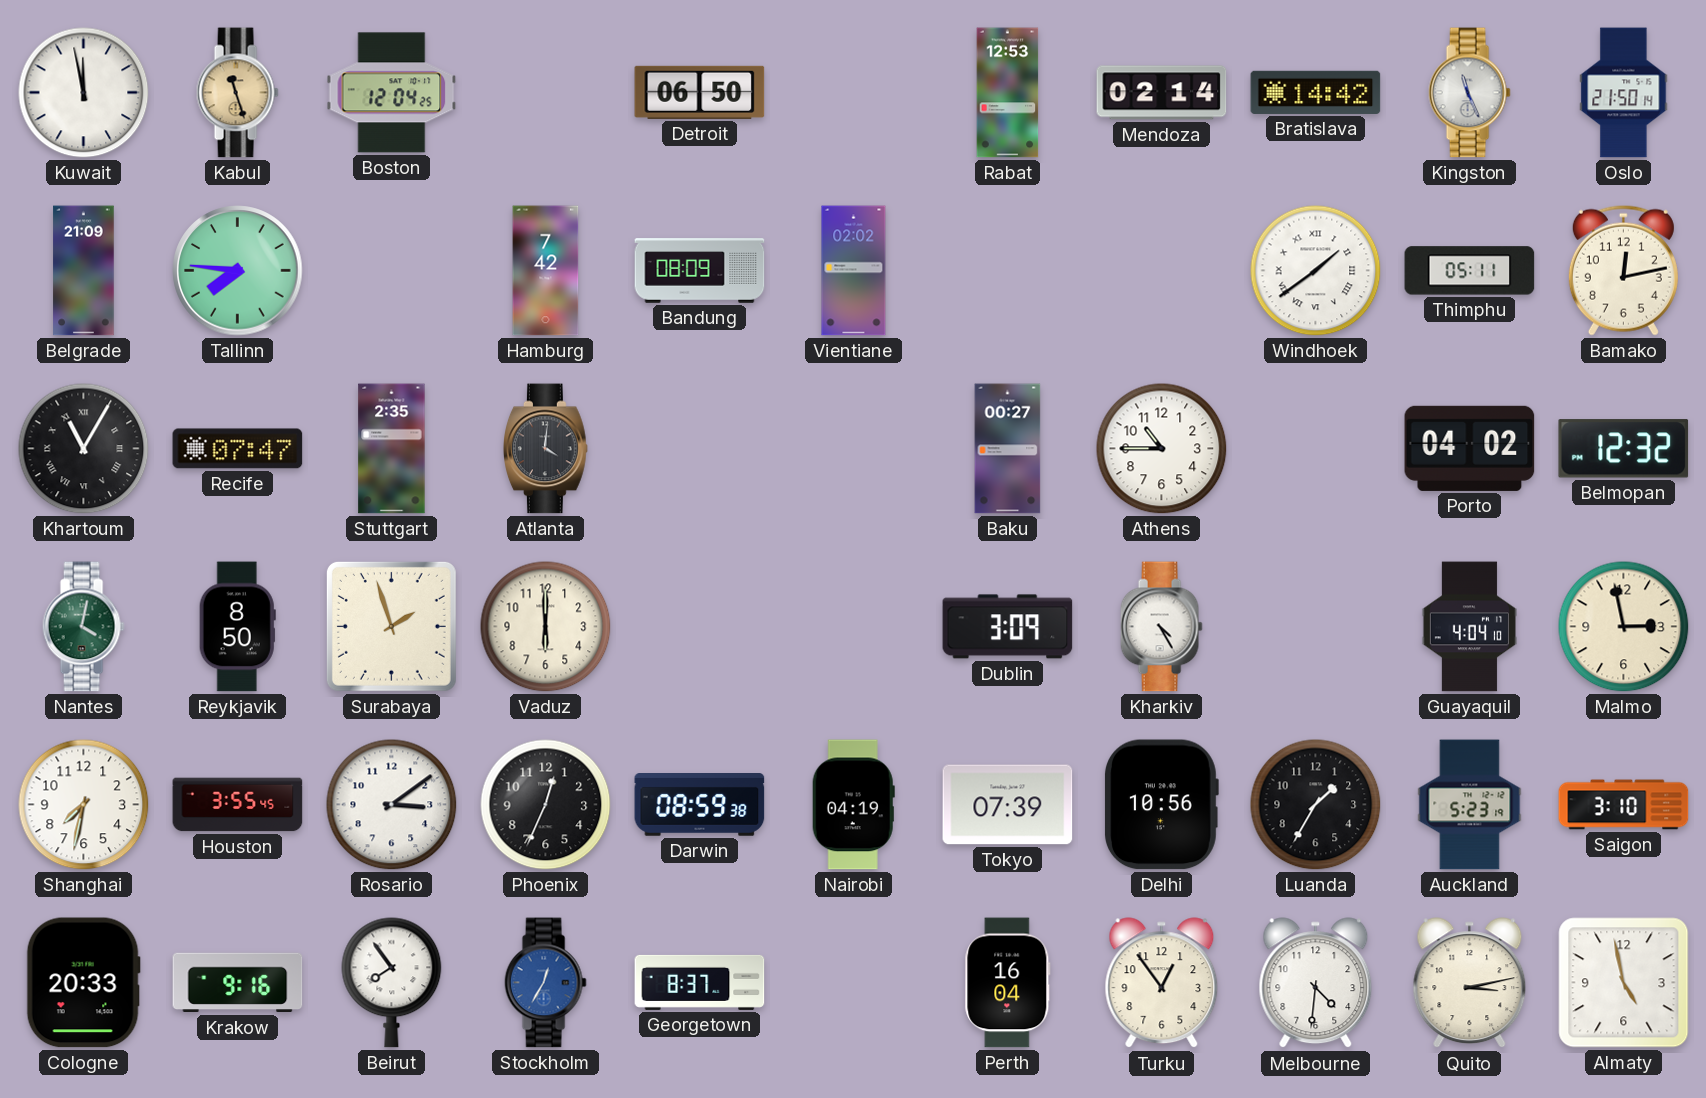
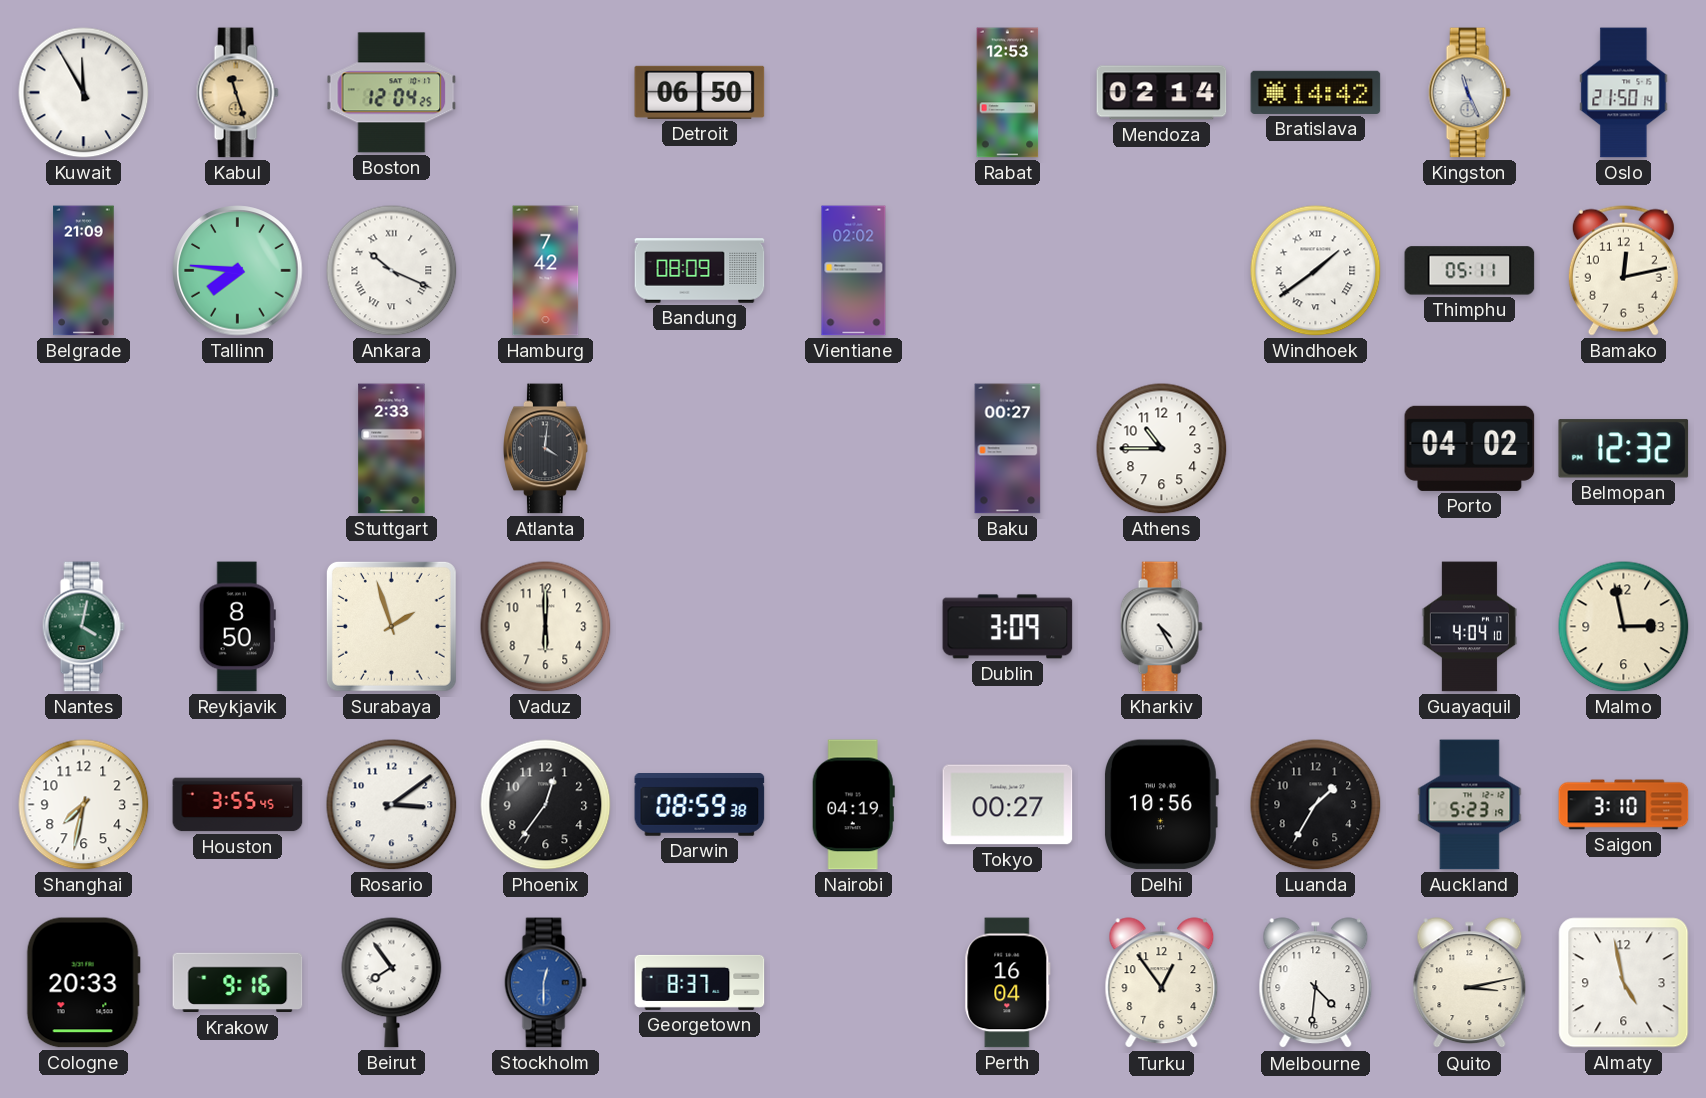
Kuwait: 11:58 -> 11:55 (84, 93)
Ankara: none -> 10:19 (392, 271)
Khartoum: 11:05 -> none (84, 449)
Recife: 07:47 -> none (238, 449)
Stuttgart: 2:35 -> 2:33 (392, 449)
Phoenix: 12:34 -> 12:36 (546, 805)
Tokyo: 07:39 -> 00:27 (1008, 805)
Stockholm: 12:35 -> 12:30 (545, 983)
